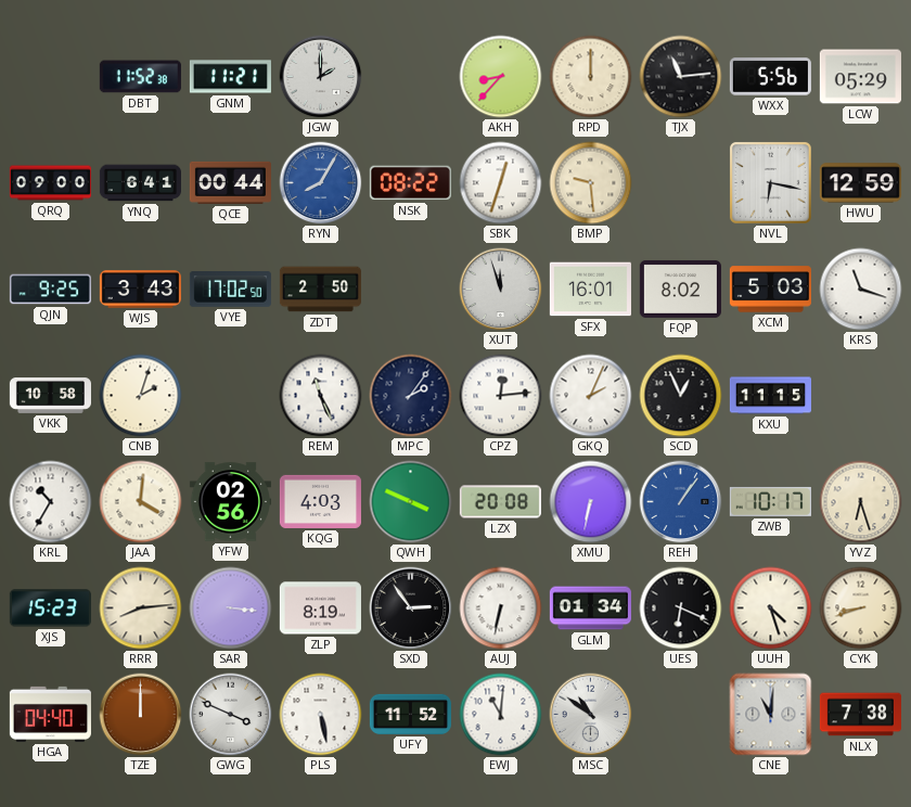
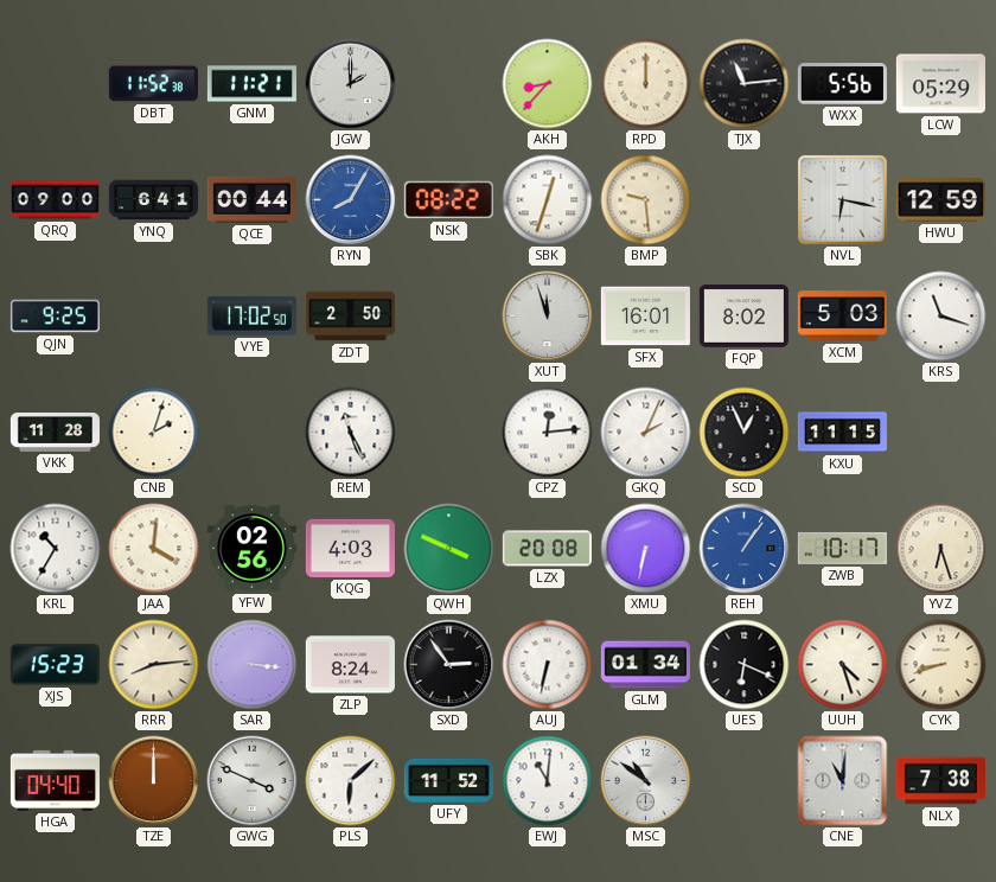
WJS: 3:43 -> none (140, 290)
VKK: 10:58 -> 11:28 (55, 433)
MPC: 2:06 -> none (411, 396)
ZLP: 8:19 -> 8:24 (350, 665)
PLS: 5:28 -> 6:08 (351, 781)
